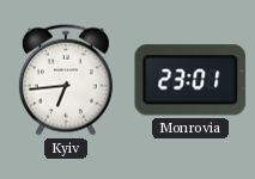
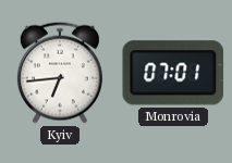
Monrovia: 23:01 -> 07:01 (173, 73)
